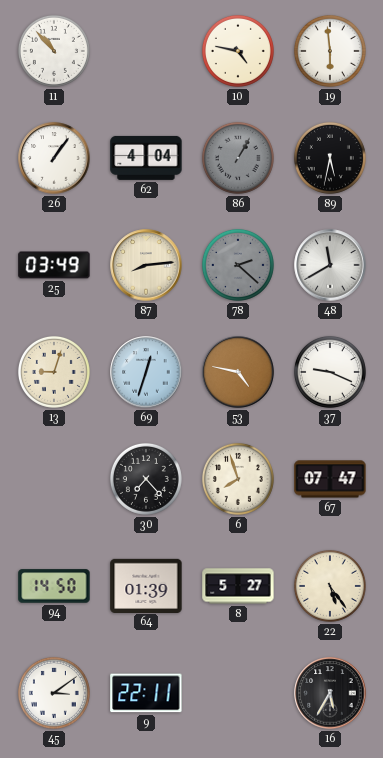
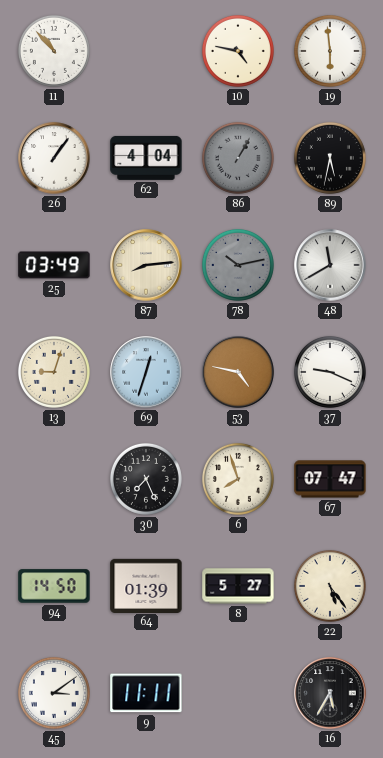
78: 2:22 -> 10:13 (238, 265)
30: 7:23 -> 7:26 (146, 479)
9: 22:11 -> 11:11 (146, 693)
